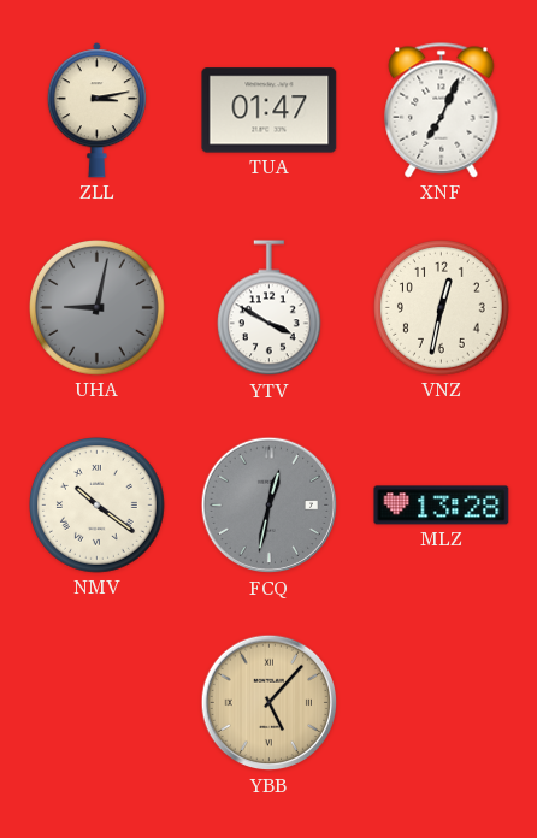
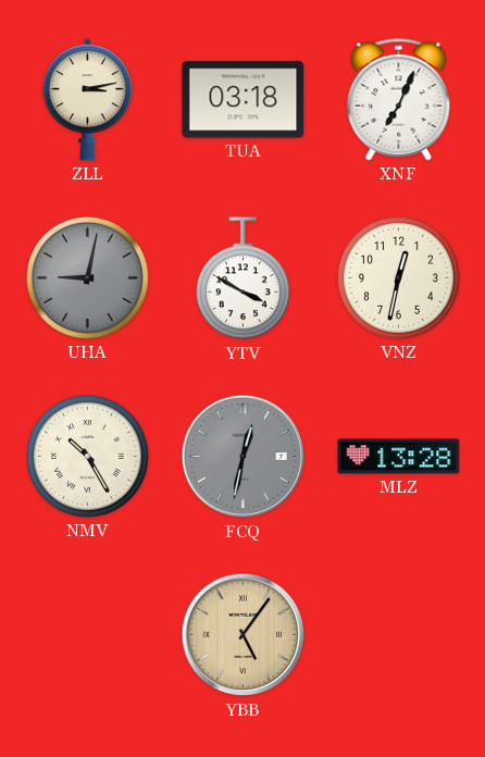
TUA: 01:47 -> 03:18 (244, 100)
NMV: 10:21 -> 10:25 (88, 457)
YBB: 5:07 -> 5:06 (244, 635)
